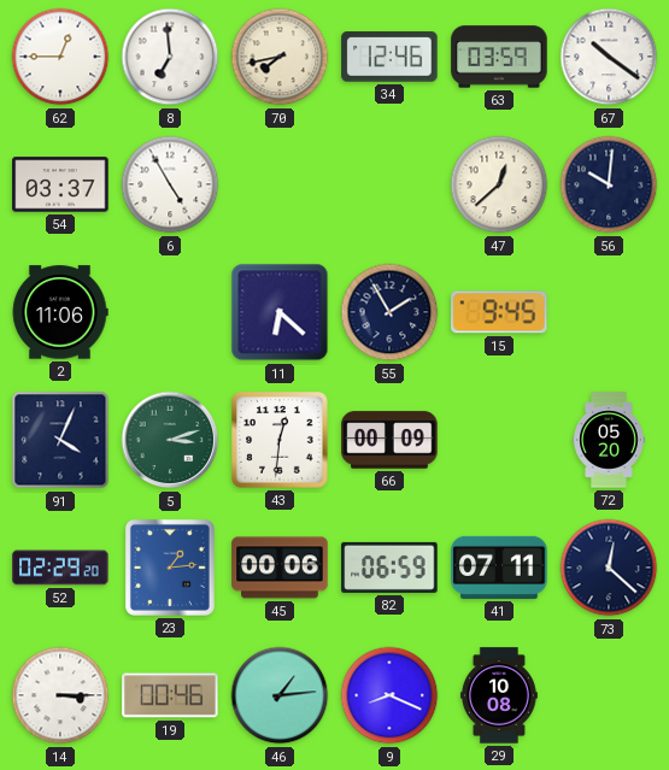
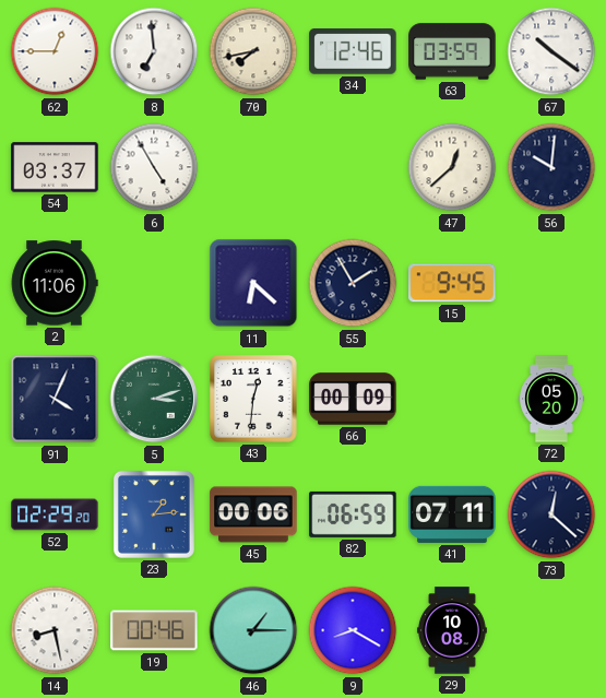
14: 3:15 -> 8:28 (55, 630)
46: 1:14 -> 1:15 (253, 630)
9: 8:19 -> 8:20 (353, 630)
